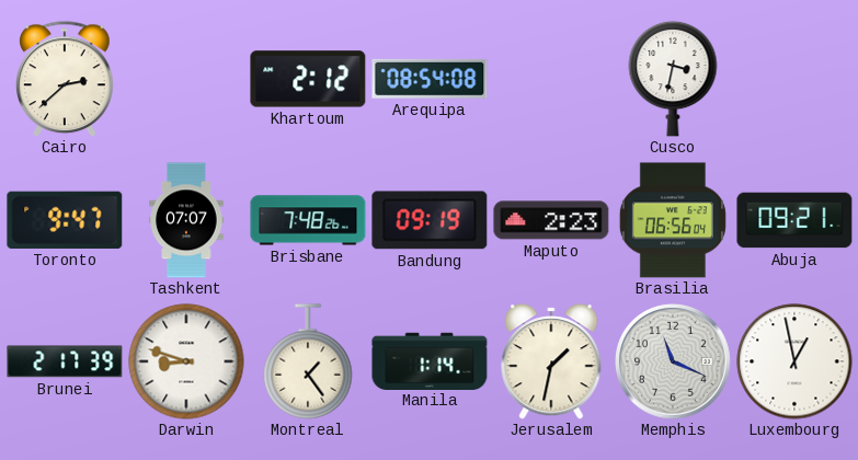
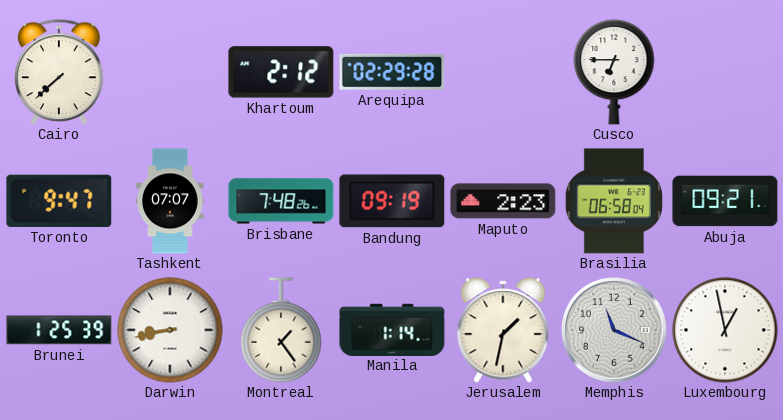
Cairo: 2:38 -> 7:38 (60, 72)
Arequipa: 08:54 -> 02:29 (392, 72)
Cusco: 3:32 -> 6:45 (614, 72)
Brasilia: 06:56 -> 06:58 (614, 201)
Brunei: 2:17 -> 1:25 (59, 330)
Darwin: 8:48 -> 8:43 (170, 330)
